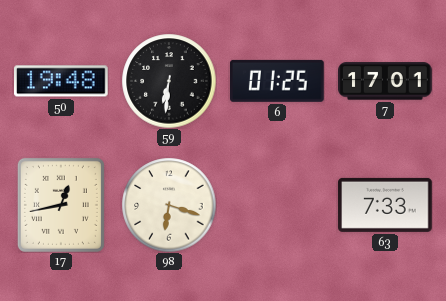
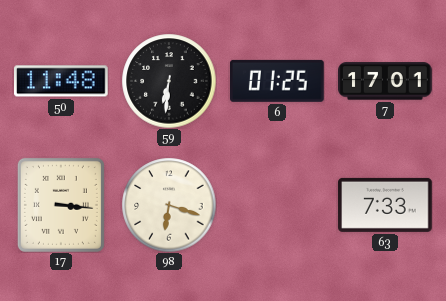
50: 19:48 -> 11:48 (62, 81)
17: 12:43 -> 3:16 (61, 205)
